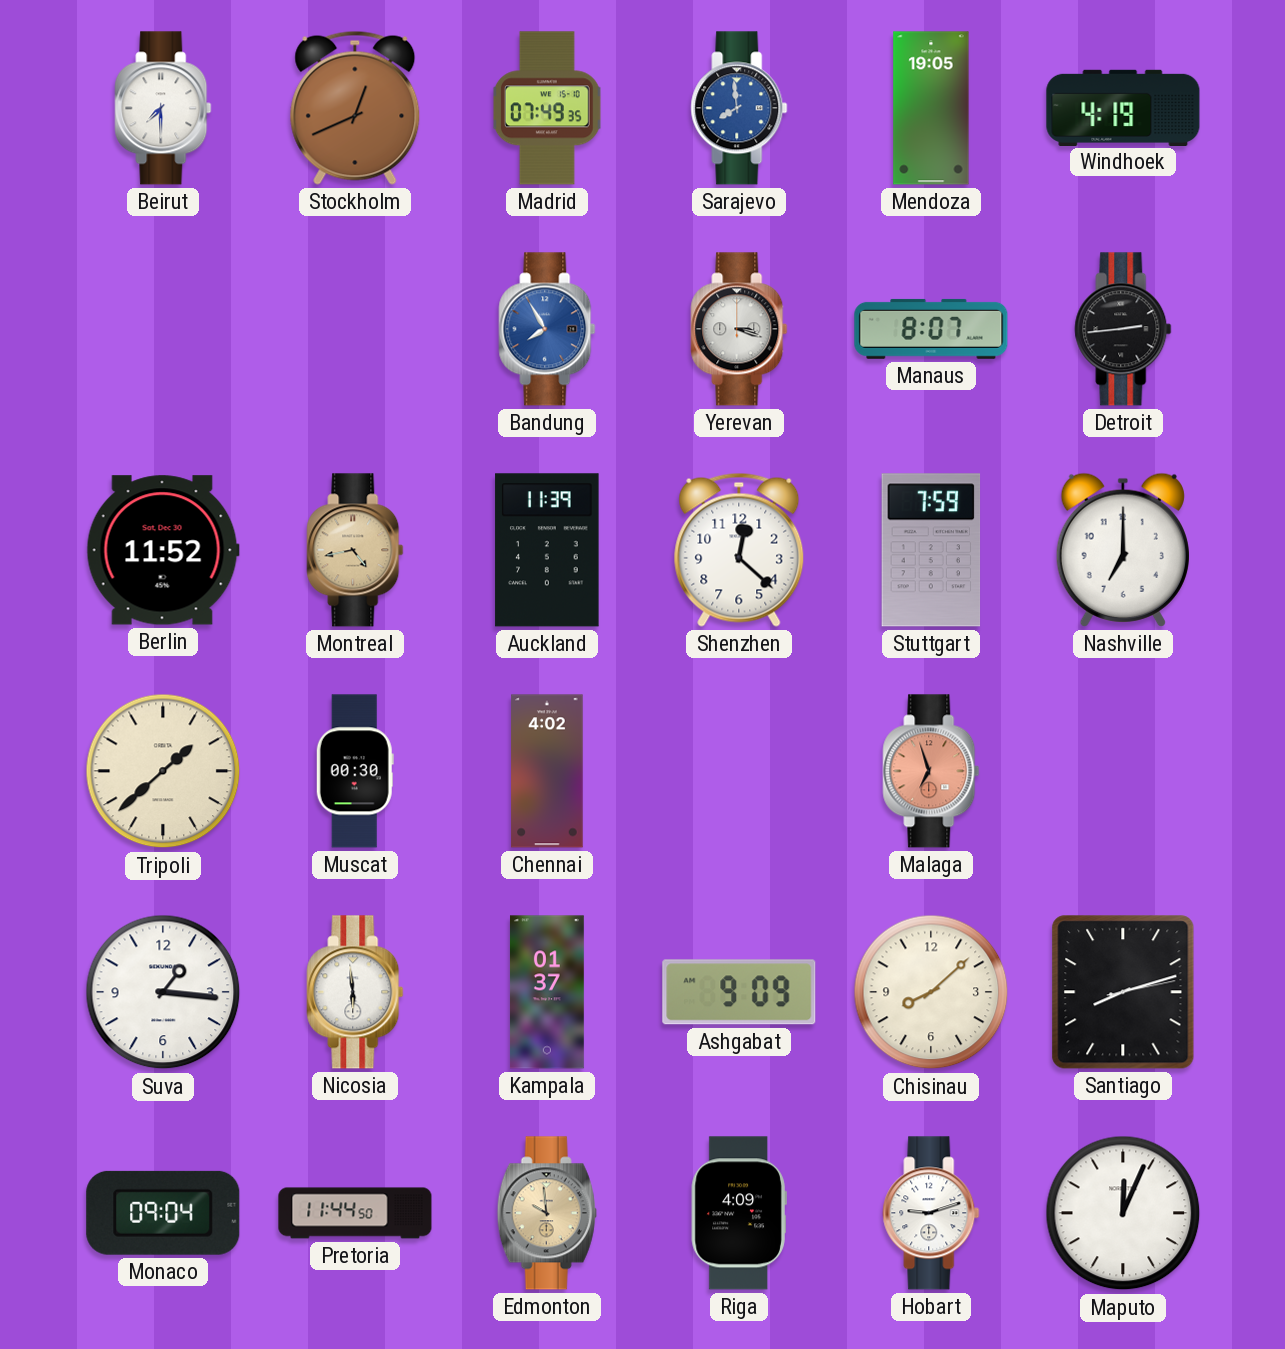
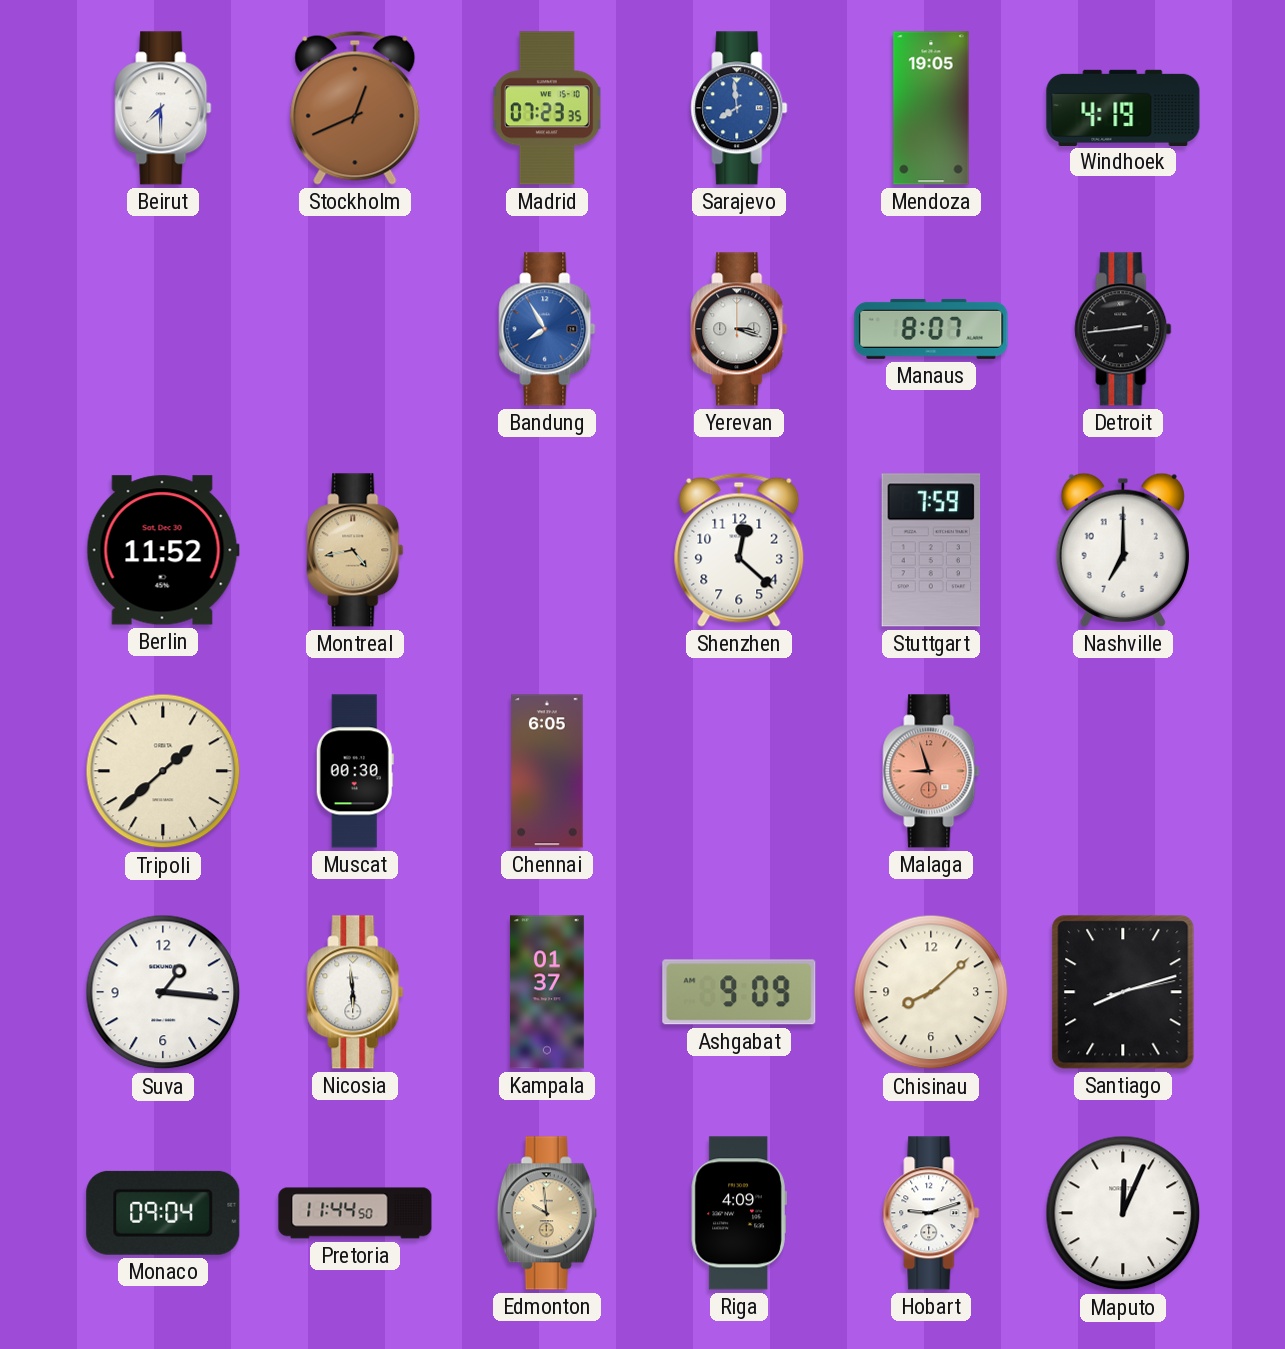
Madrid: 07:49 -> 07:23 (547, 108)
Auckland: 11:39 -> none (547, 550)
Chennai: 4:02 -> 6:05 (547, 771)
Malaga: 6:57 -> 8:57 (931, 771)
